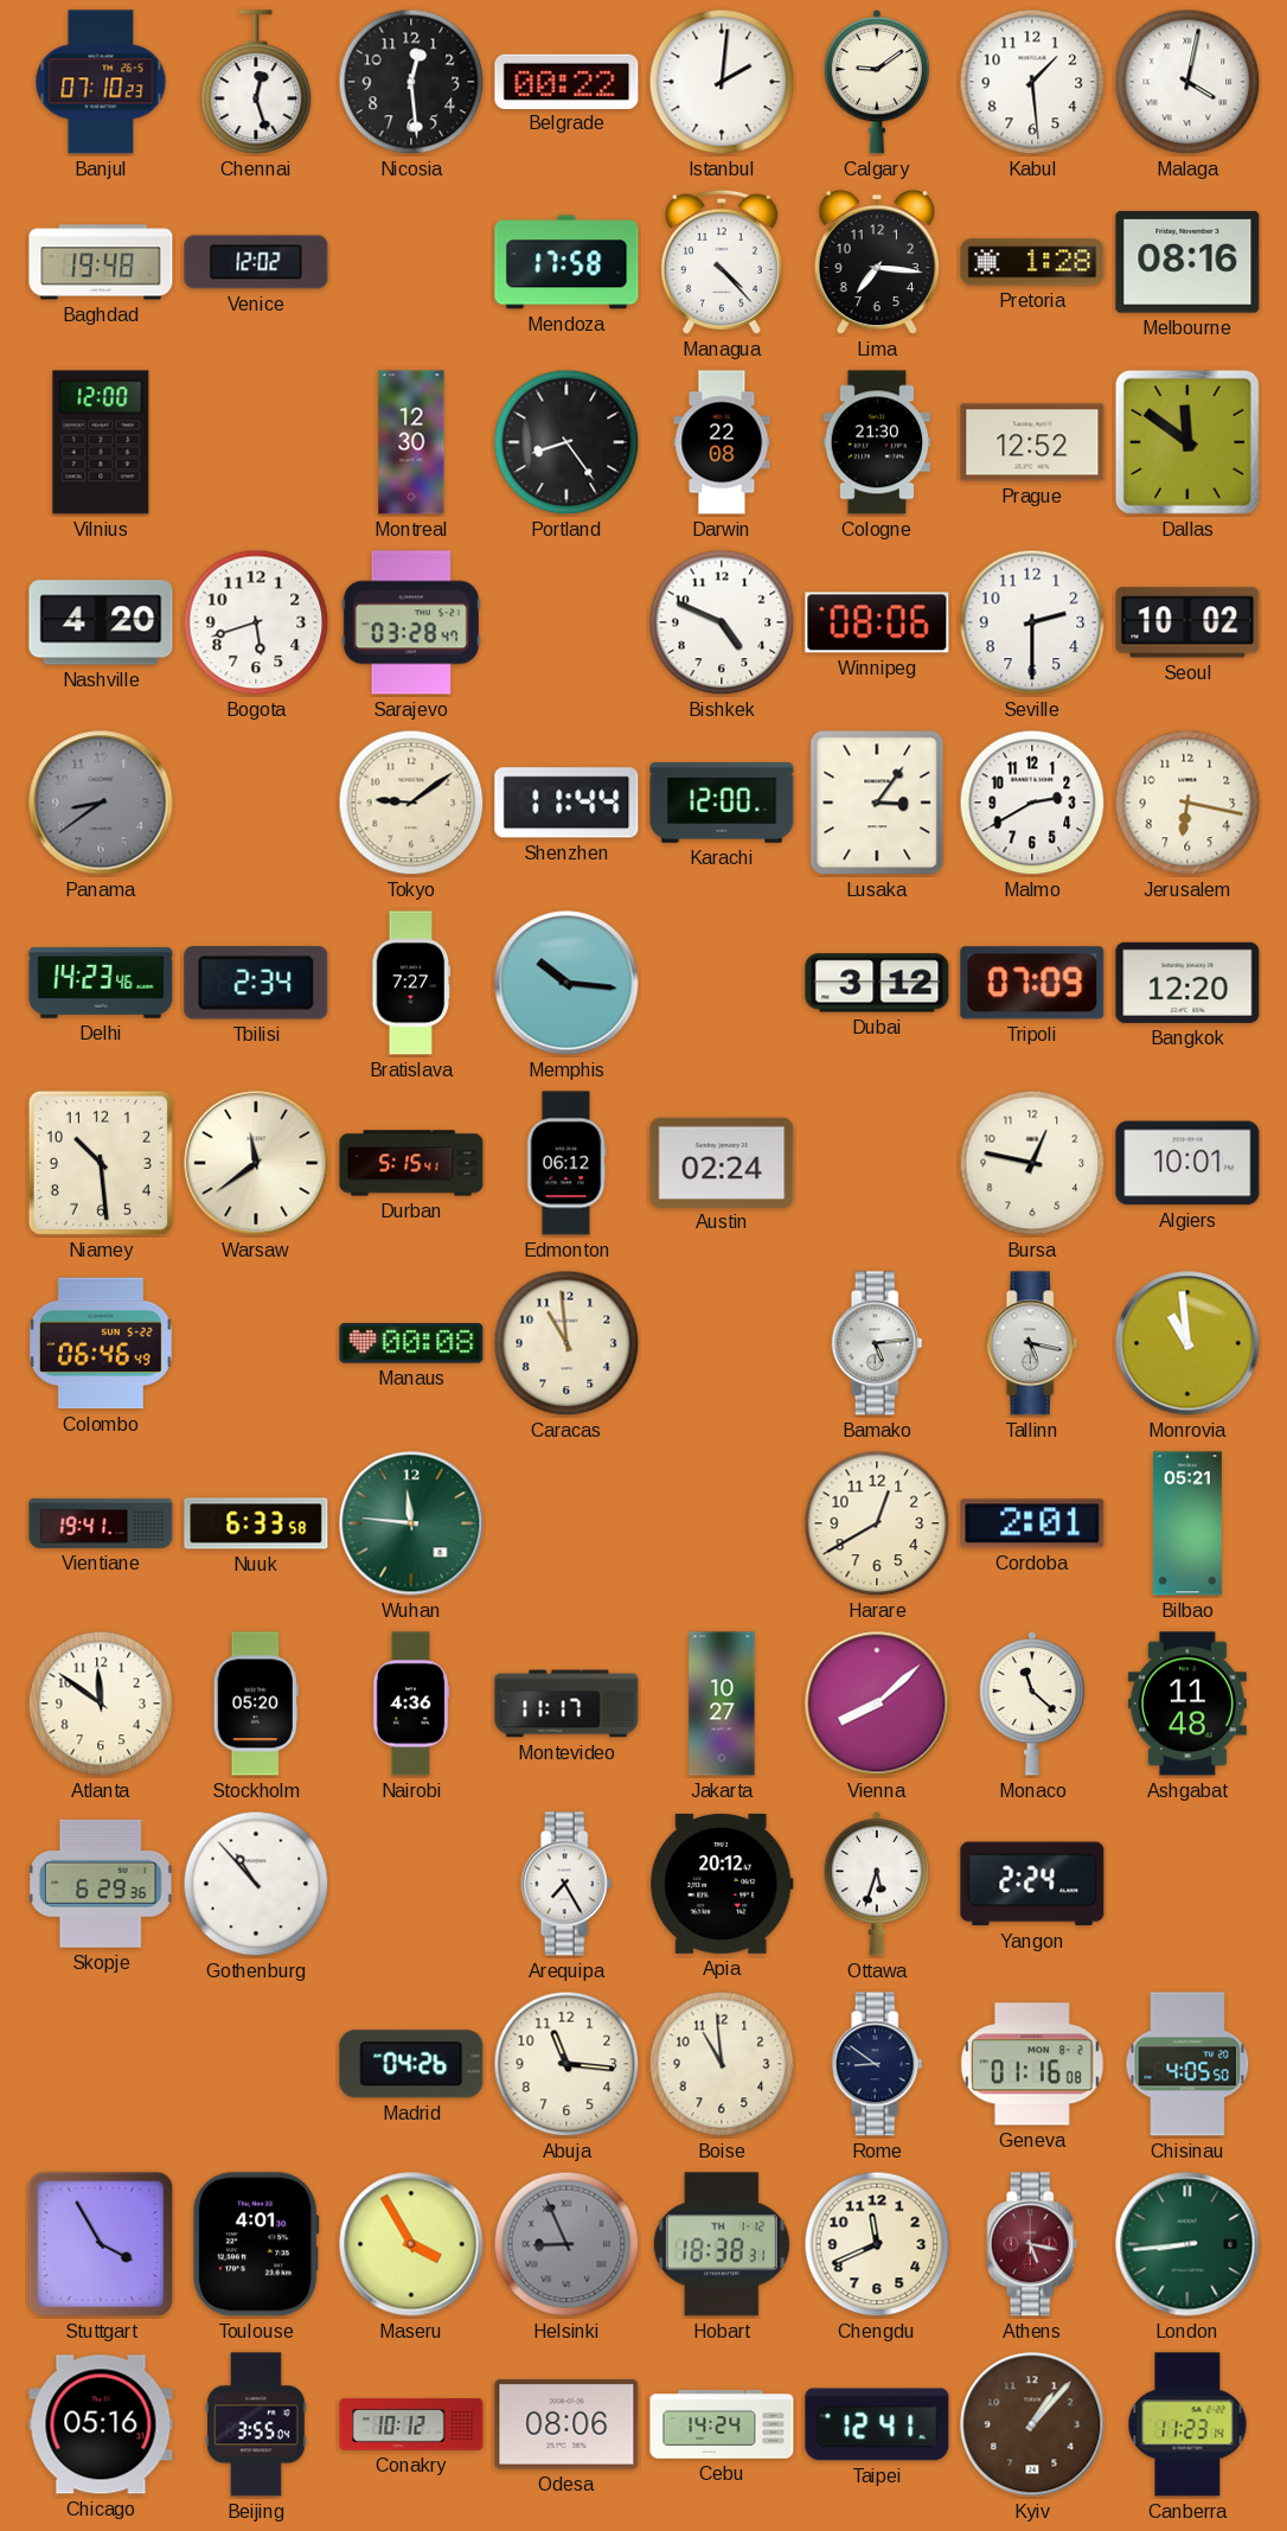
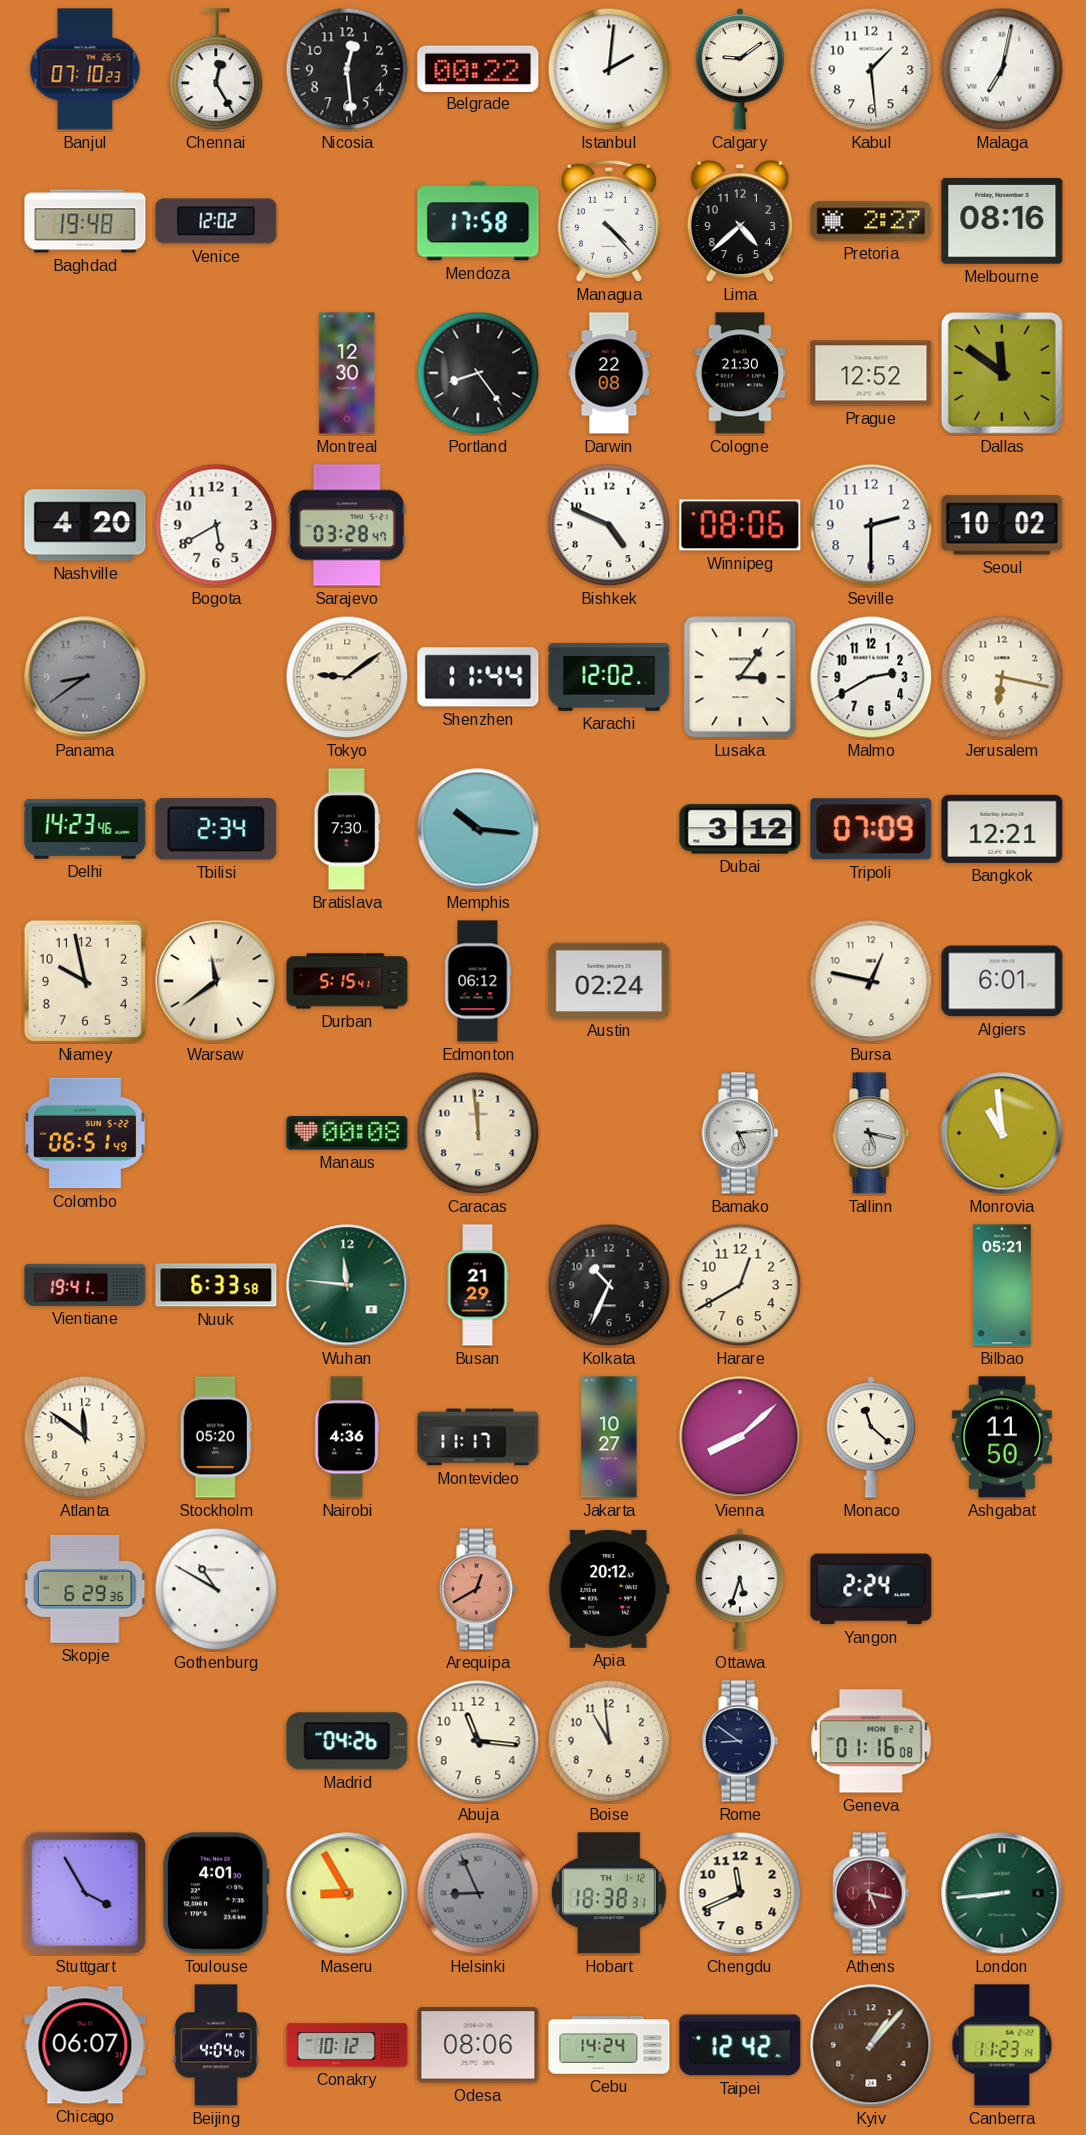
Chennai: 12:27 -> 12:25 (216, 69)
Malaga: 4:02 -> 7:02 (1002, 69)
Lima: 7:16 -> 4:38 (739, 221)
Pretoria: 1:28 -> 2:27 (871, 221)
Vilnius: 12:00 -> none (101, 442)
Bogota: 5:42 -> 5:40 (216, 525)
Karachi: 12:00 -> 12:02 (609, 678)
Bratislava: 7:27 -> 7:30 (347, 829)
Bangkok: 12:20 -> 12:21 (1002, 829)
Niamey: 10:29 -> 9:58 (85, 981)
Algiers: 10:01 -> 6:01 (1002, 981)
Colombo: 06:46 -> 06:51 (85, 1133)
Caracas: 10:59 -> 11:59 (478, 1133)
Busan: none -> 21:29 (478, 1285)
Kolkata: none -> 10:34 (609, 1285)
Cordoba: 2:01 -> none (1032, 1523)
Ashgabat: 11:48 -> 11:50 (1002, 1437)
Gothenburg: 10:53 -> 10:50 (216, 1589)
Arequipa: 7:25 -> 12:40 (478, 1589)
Arequipa dial: white -> salmon (478, 1589)
Chisinau: 4:05 -> none (1187, 2064)
Maseru: 3:55 -> 8:55 (347, 1893)
Chicago: 05:16 -> 06:07 (85, 2045)
Beijing: 3:55 -> 4:04 (216, 2045)
Taipei: 12:41 -> 12:42 (740, 2045)
